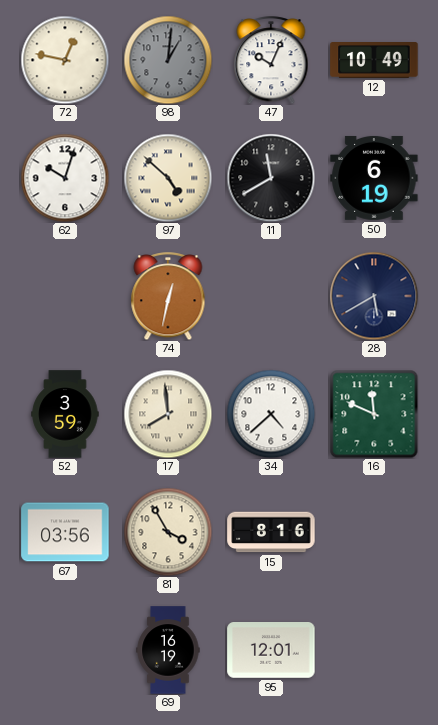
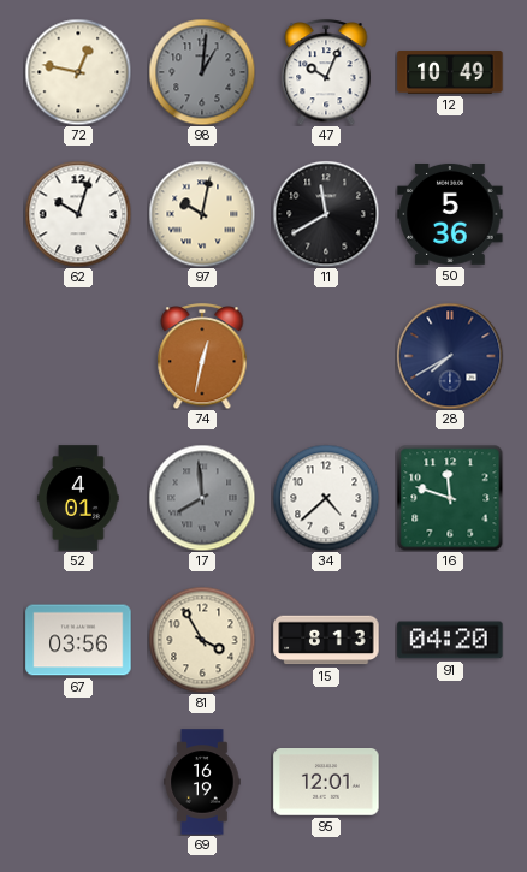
97: 4:52 -> 10:02 (202, 214)
50: 6:19 -> 5:36 (450, 214)
28: 5:40 -> 7:40 (450, 356)
52: 3:59 -> 4:01 (78, 498)
17 dial: cream -> grey (202, 498)
16: 11:49 -> 11:48 (450, 498)
15: 8:16 -> 8:13 (326, 640)
91: none -> 04:20 (450, 640)
